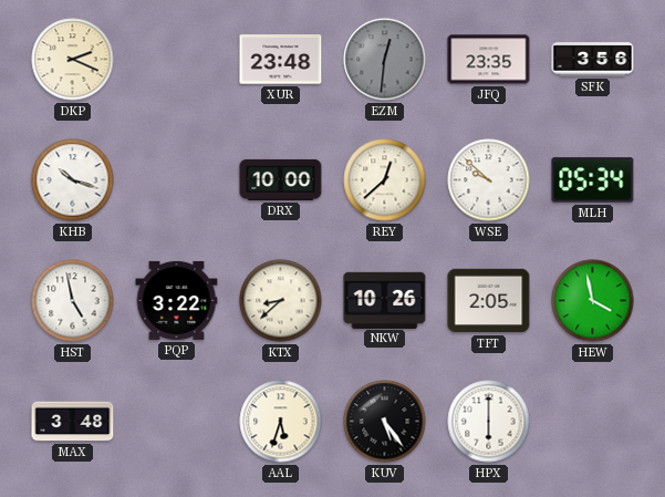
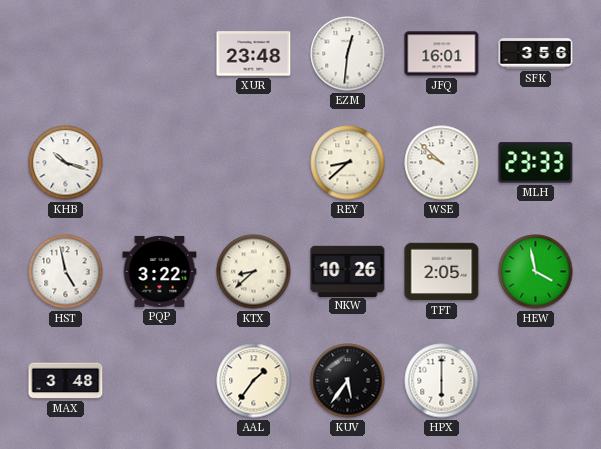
DKP: 2:19 -> none (73, 60)
EZM dial: grey -> white (348, 54)
JFQ: 23:35 -> 16:01 (442, 54)
DRX: 10:00 -> none (281, 179)
REY: 12:38 -> 8:38 (348, 163)
MLH: 05:34 -> 23:33 (536, 163)
AAL: 5:33 -> 1:36 (254, 381)
KUV: 5:24 -> 5:36 (348, 381)
